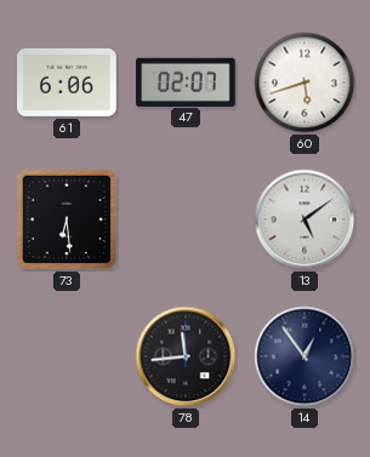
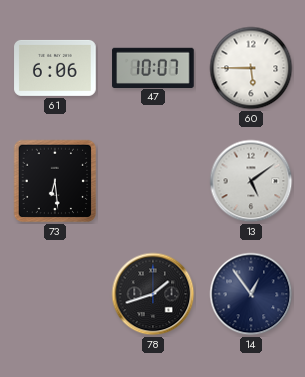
47: 02:07 -> 10:07 (153, 67)
60: 5:42 -> 5:45 (251, 68)
78: 11:44 -> 1:42 (153, 294)
